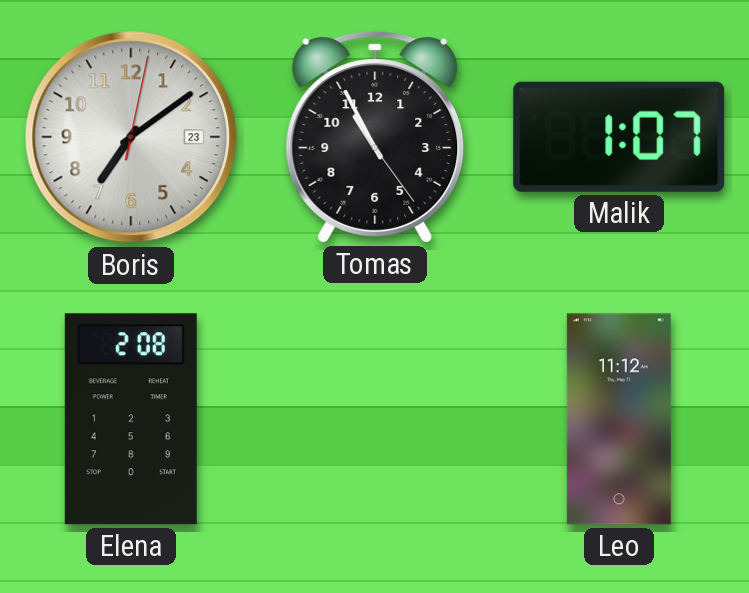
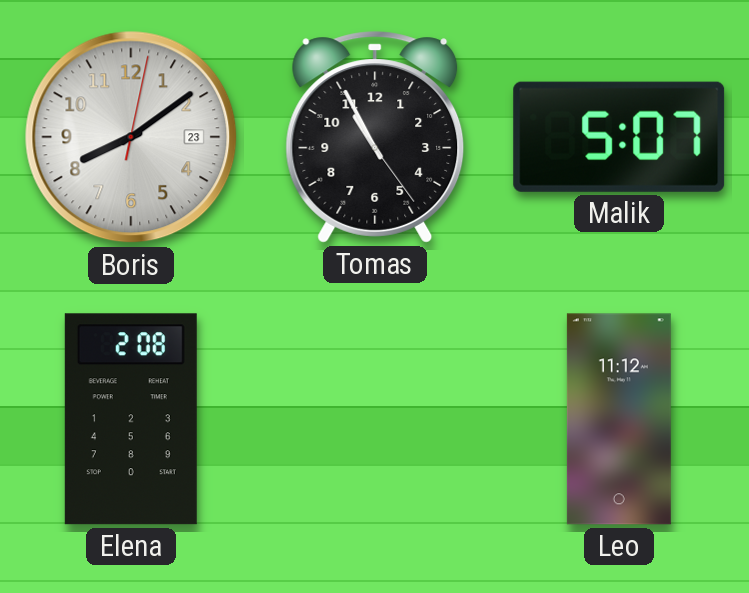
Boris: 7:09 -> 8:09 (131, 137)
Malik: 1:07 -> 5:07 (619, 137)
